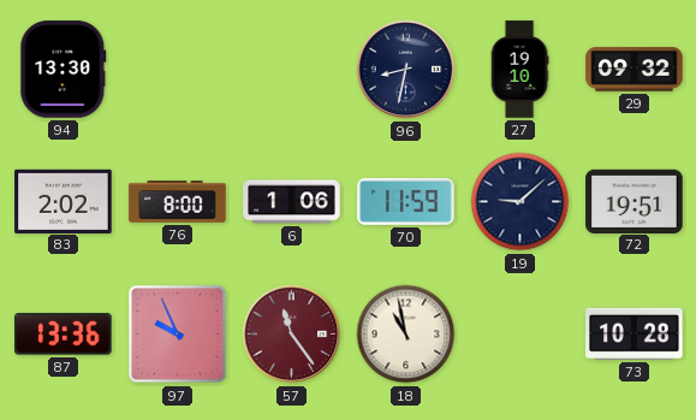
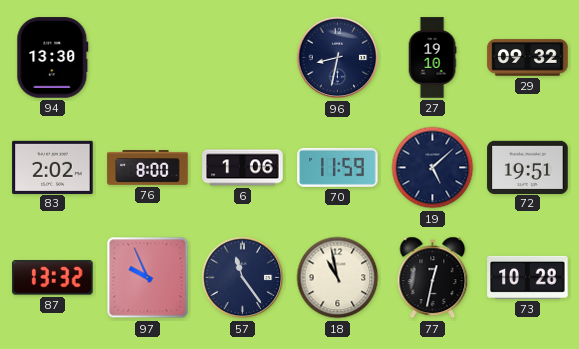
19: 9:08 -> 5:08 (433, 168)
87: 13:36 -> 13:32 (53, 278)
57 dial: burgundy -> navy (243, 278)
77: none -> 12:32 (433, 278)
